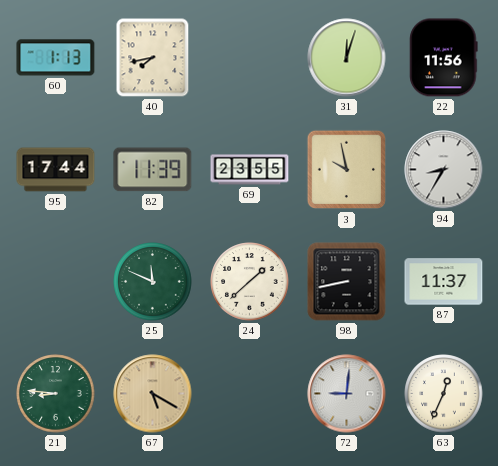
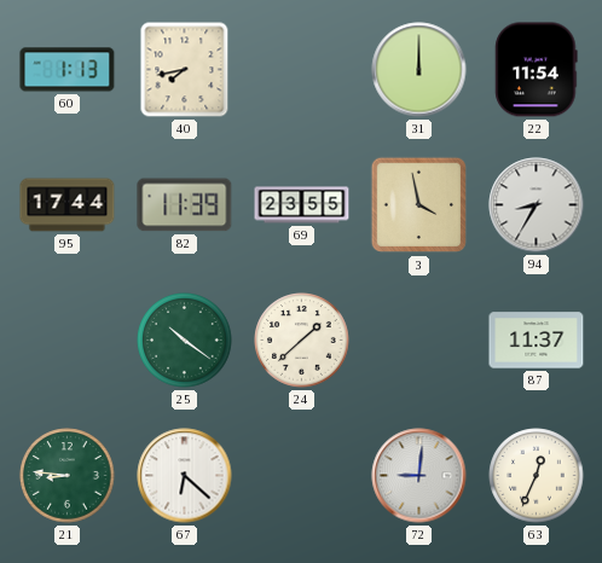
31: 12:03 -> 12:00 (419, 70)
22: 11:56 -> 11:54 (537, 70)
3: 9:58 -> 3:58 (419, 205)
25: 11:49 -> 10:21 (185, 341)
98: 8:43 -> none (347, 282)
67: 5:20 -> 6:22 (185, 476)
67 dial: champagne -> white (185, 476)
